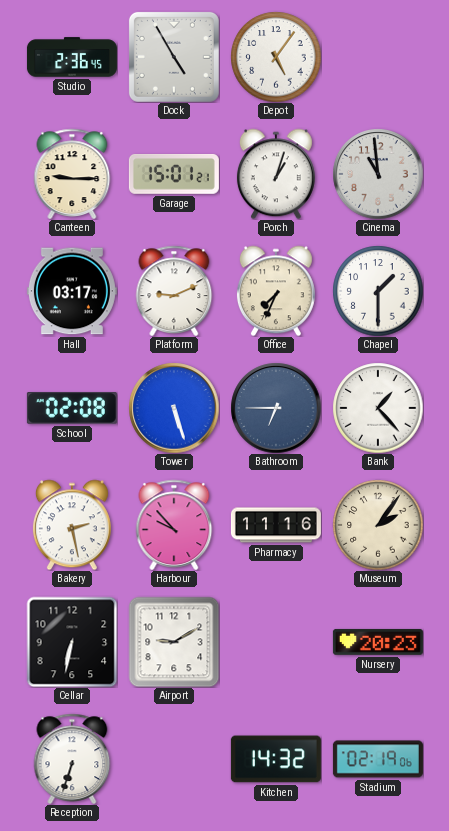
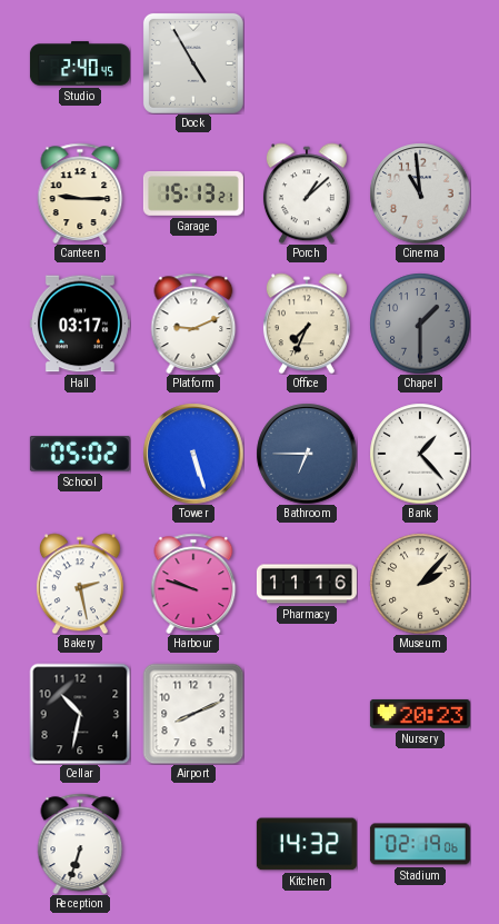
Studio: 2:36 -> 2:40 (80, 63)
Depot: 5:06 -> none (276, 57)
Garage: 15:01 -> 15:13 (193, 193)
Porch: 1:03 -> 1:08 (307, 193)
Chapel dial: white -> grey (420, 324)
School: 02:08 -> 05:02 (80, 455)
Harbour: 9:53 -> 9:48 (193, 583)
Museum: 2:06 -> 2:07 (420, 584)
Cellar: 6:32 -> 10:32 (80, 714)
Airport: 9:10 -> 8:11 (193, 714)
